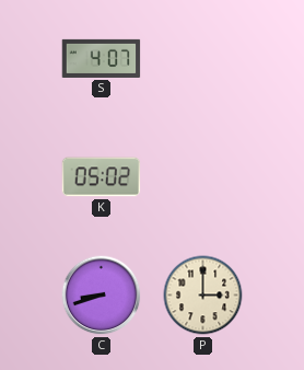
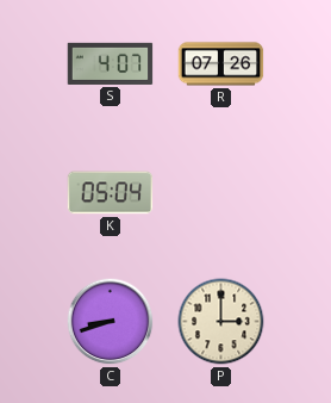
R: none -> 07:26 (221, 64)
K: 05:02 -> 05:04 (111, 193)
